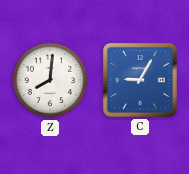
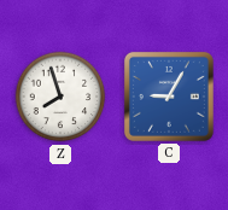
Z: 8:01 -> 7:57 (60, 97)
